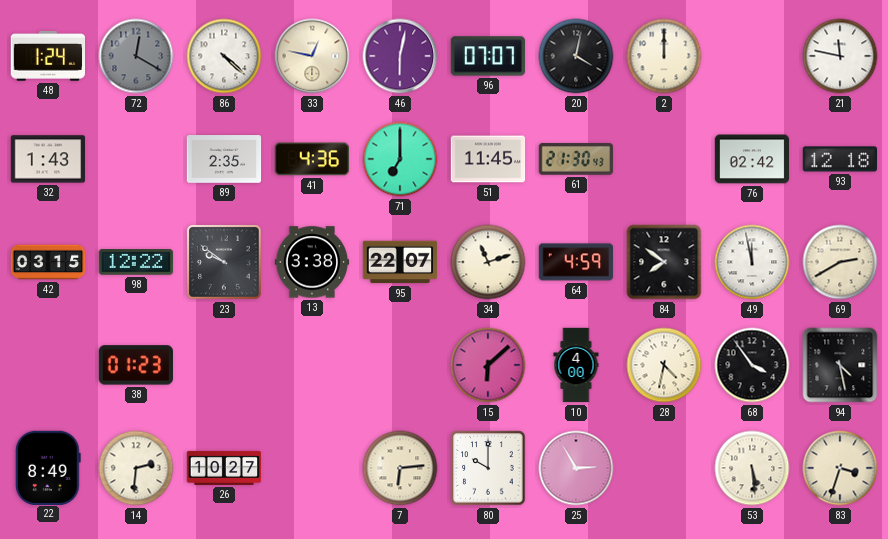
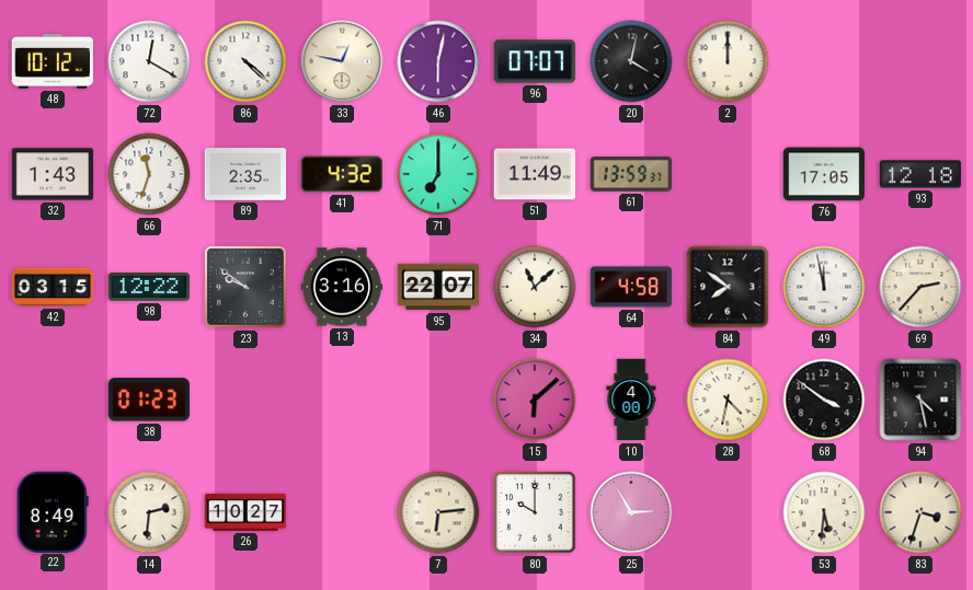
48: 1:24 -> 10:12 (51, 61)
72 dial: grey -> white (149, 61)
21: 11:47 -> none (840, 56)
66: none -> 11:33 (149, 174)
41: 4:36 -> 4:32 (341, 174)
51: 11:45 -> 11:49 (535, 174)
61: 21:30 -> 13:59 (631, 174)
76: 02:42 -> 17:05 (824, 174)
13: 3:38 -> 3:16 (342, 287)
34: 11:12 -> 11:08 (535, 287)
64: 4:59 -> 4:58 (631, 287)
69: 2:40 -> 2:37 (920, 287)
68: 3:54 -> 3:51 (824, 400)
53: 5:29 -> 5:31 (824, 512)
